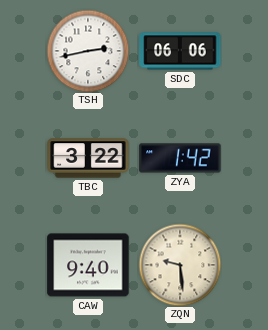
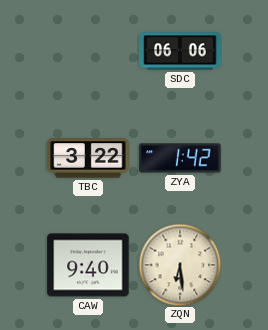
TSH: 2:43 -> none (88, 51)
ZQN: 9:29 -> 6:29 (180, 265)
